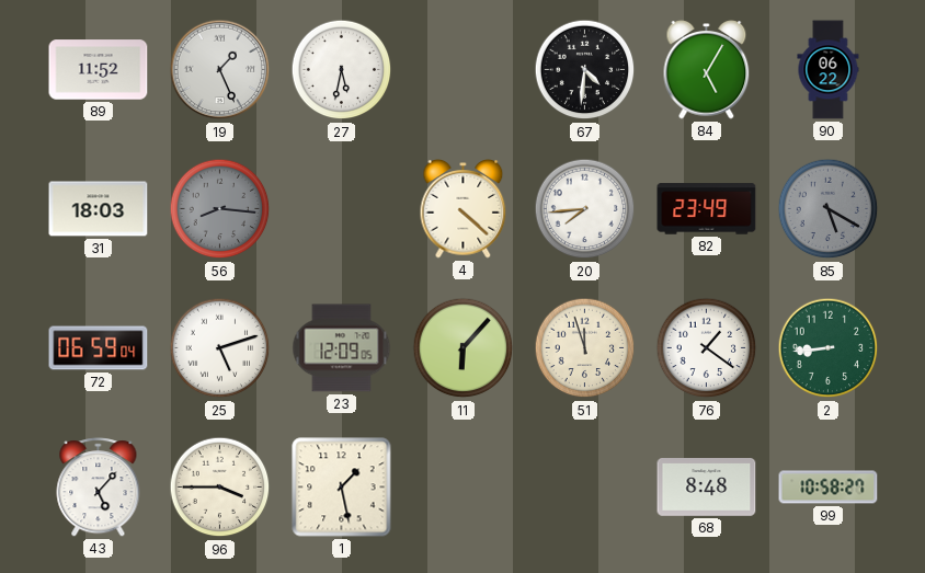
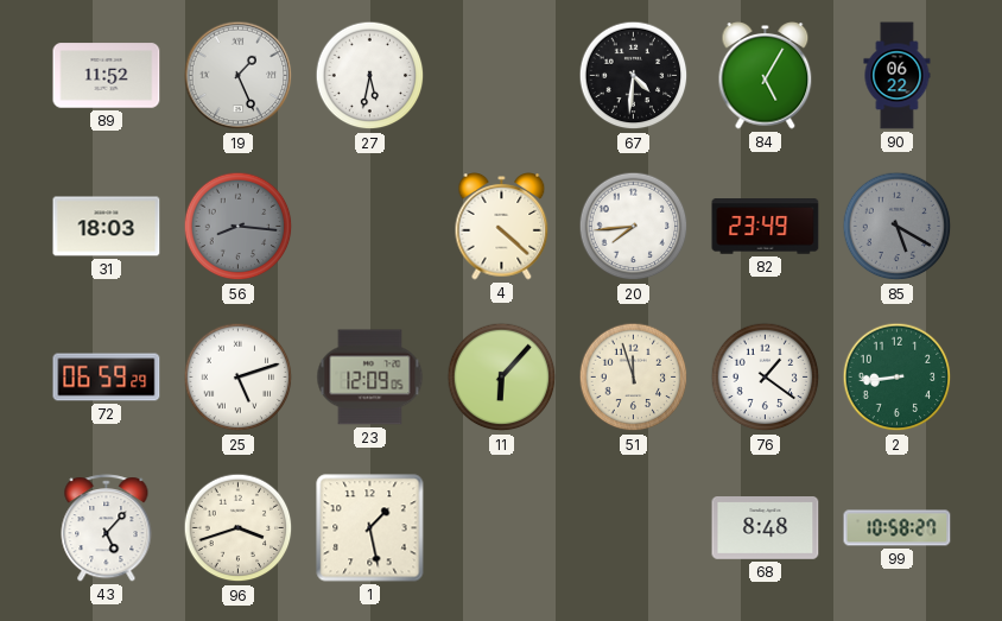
72: 06:59:04 -> 06:59:29 (107, 378)
96: 3:45 -> 3:42 (239, 528)
